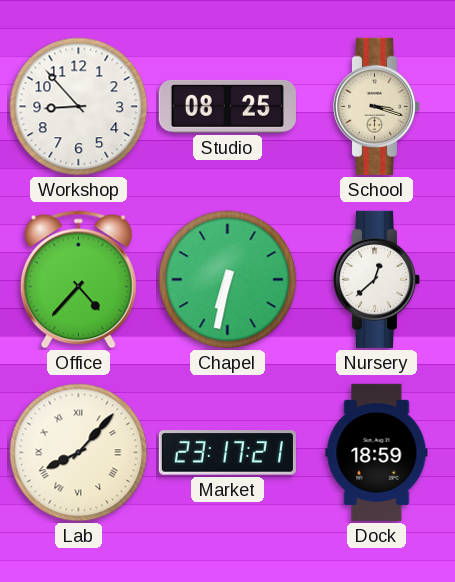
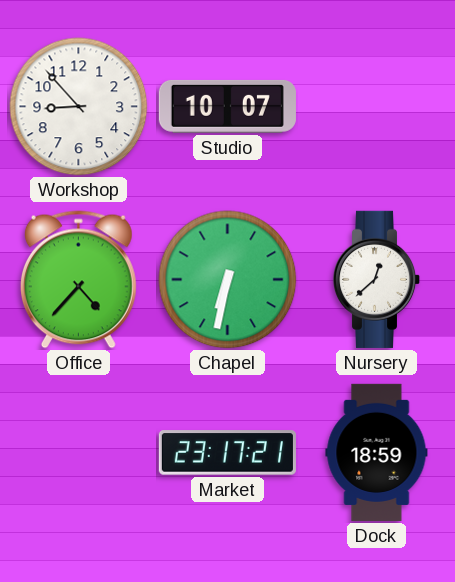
Studio: 08:25 -> 10:07 (227, 106)
School: 3:18 -> none (377, 106)
Lab: 8:07 -> none (79, 453)
